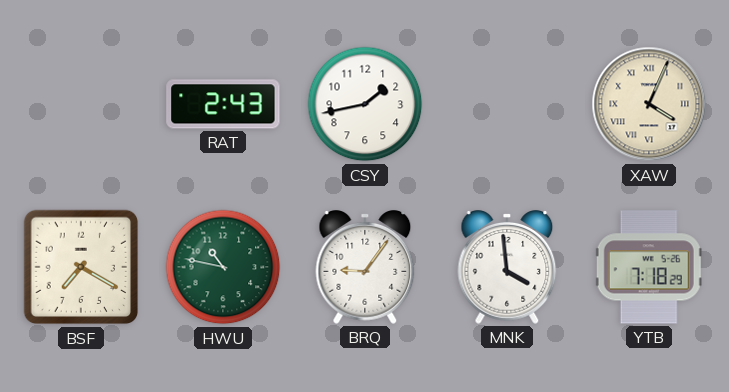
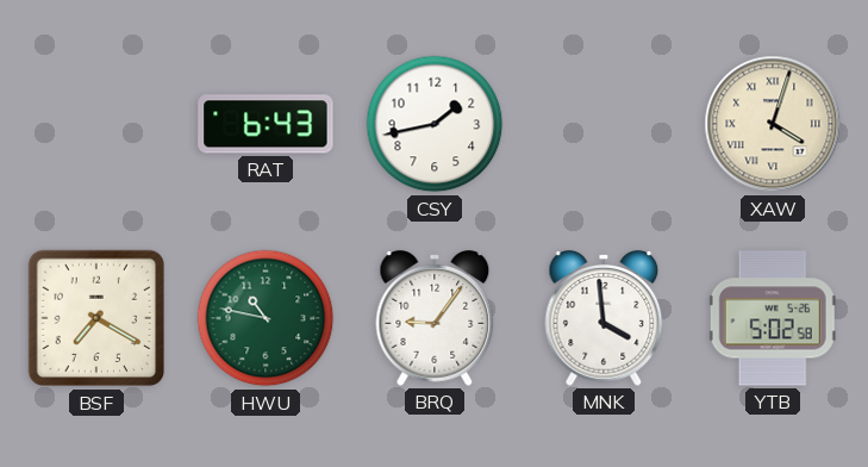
RAT: 2:43 -> 6:43 (266, 124)
XAW: 4:04 -> 4:03 (773, 124)
YTB: 7:18 -> 5:02 (773, 318)
